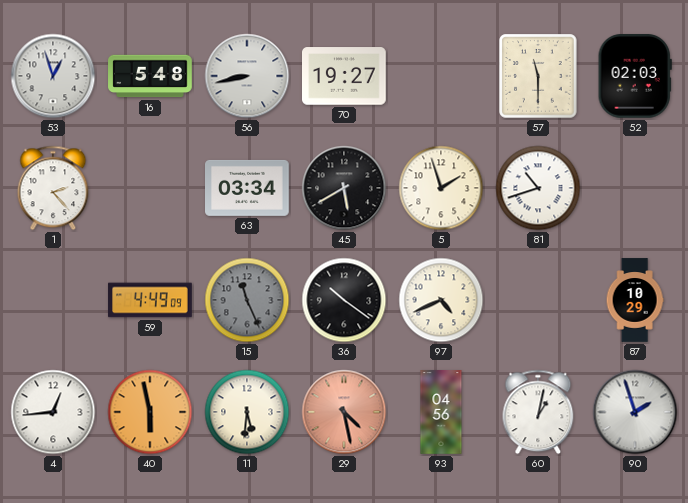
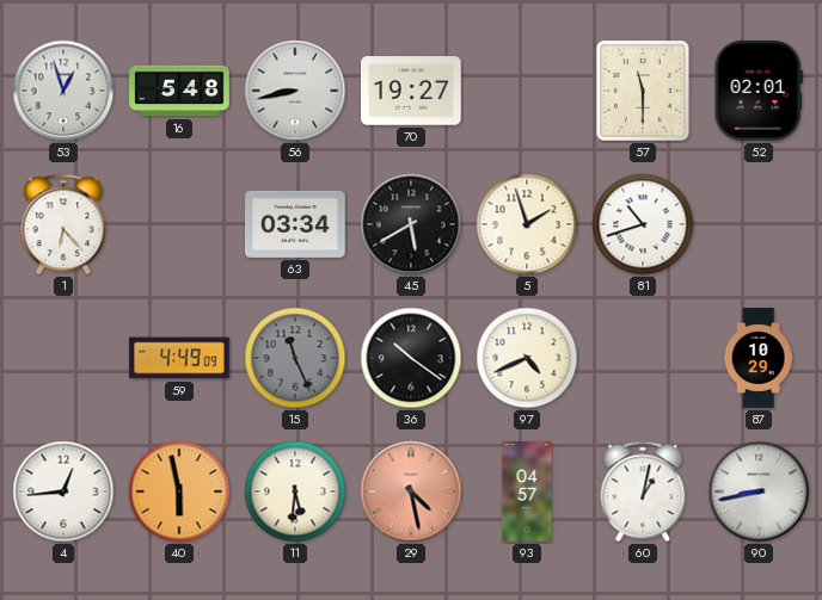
52: 02:03 -> 02:01 (759, 92)
1: 2:23 -> 6:23 (63, 224)
93: 04:56 -> 04:57 (527, 491)
90: 1:57 -> 8:43 (759, 491)
